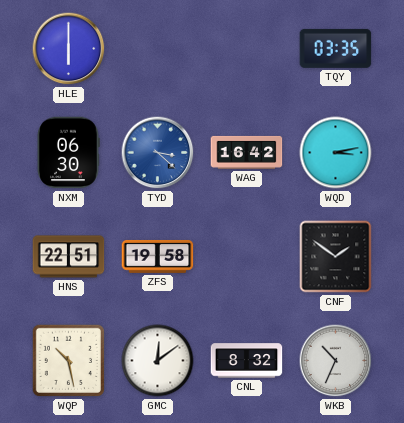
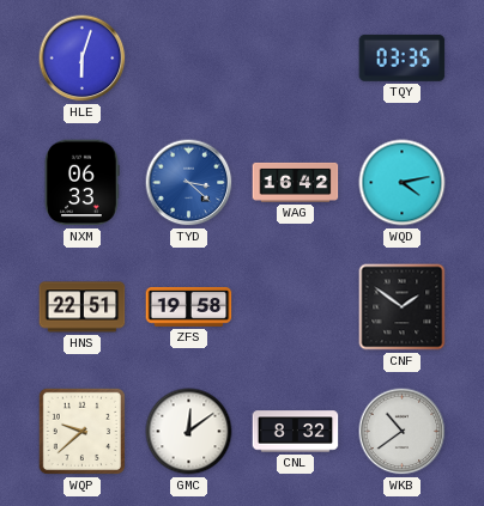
HLE: 6:00 -> 6:03 (83, 59)
NXM: 06:30 -> 06:33 (81, 183)
WQD: 3:13 -> 4:13 (403, 183)
WQP: 10:28 -> 9:38 (81, 431)
WKB: 10:34 -> 10:39 (403, 432)
